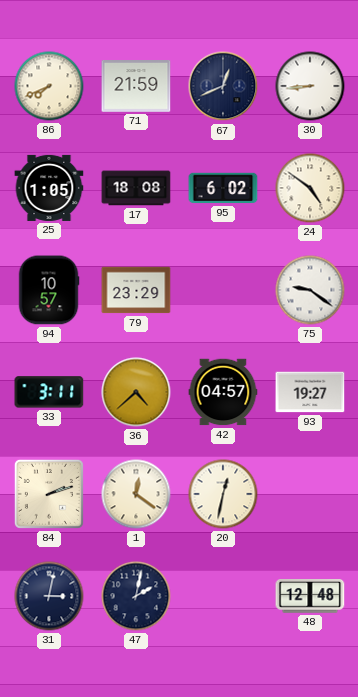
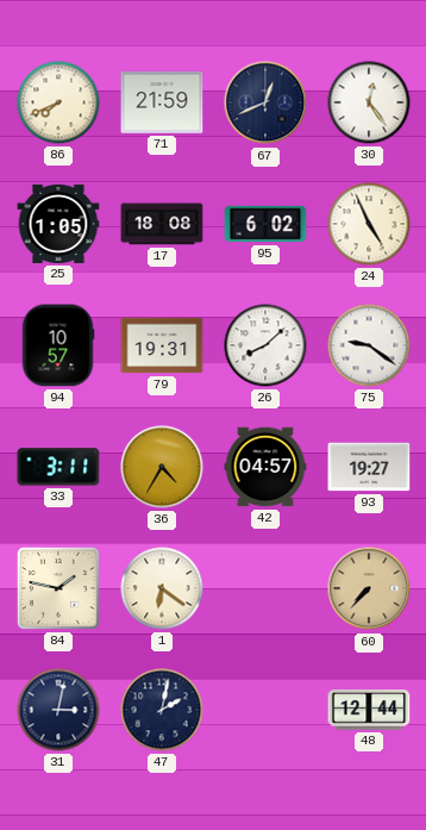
30: 8:44 -> 12:24 (369, 102)
24: 4:51 -> 4:56 (369, 224)
79: 23:29 -> 19:31 (162, 345)
26: none -> 8:08 (265, 345)
36: 4:38 -> 4:35 (162, 467)
84: 2:12 -> 1:47 (58, 588)
1: 12:21 -> 6:21 (162, 588)
20: 12:32 -> none (223, 494)
60: none -> 7:37 (369, 588)
48: 12:48 -> 12:44 (369, 710)
